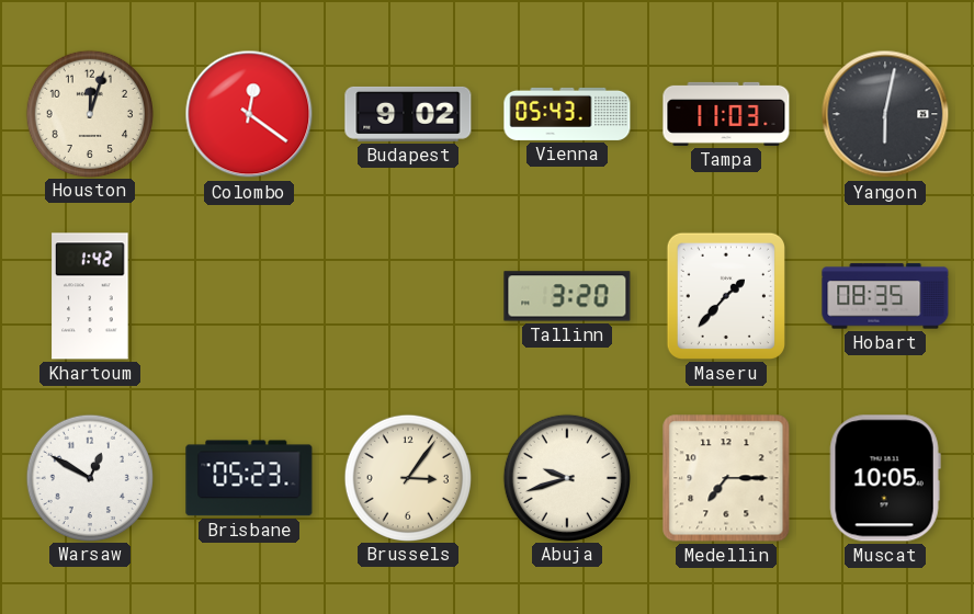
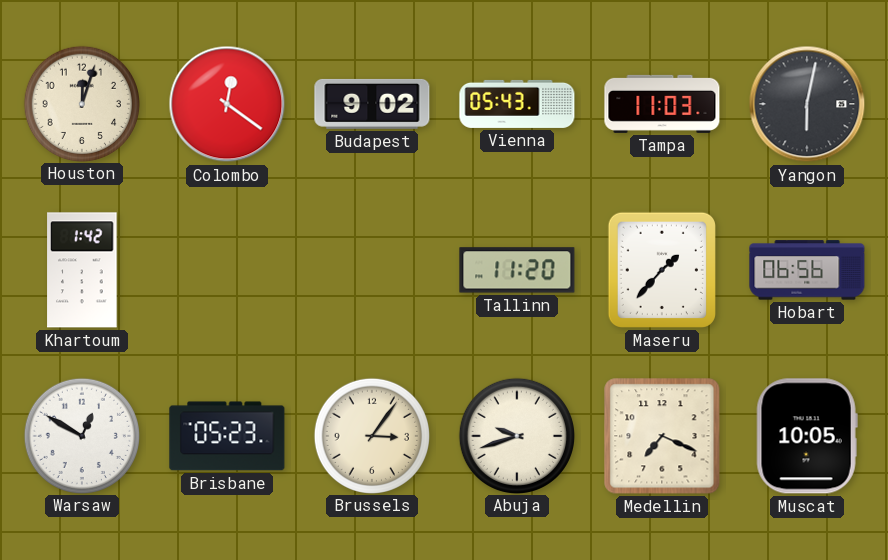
Tallinn: 3:20 -> 11:20 (517, 270)
Hobart: 08:35 -> 06:56 (807, 270)
Medellin: 7:15 -> 7:19 (662, 436)
